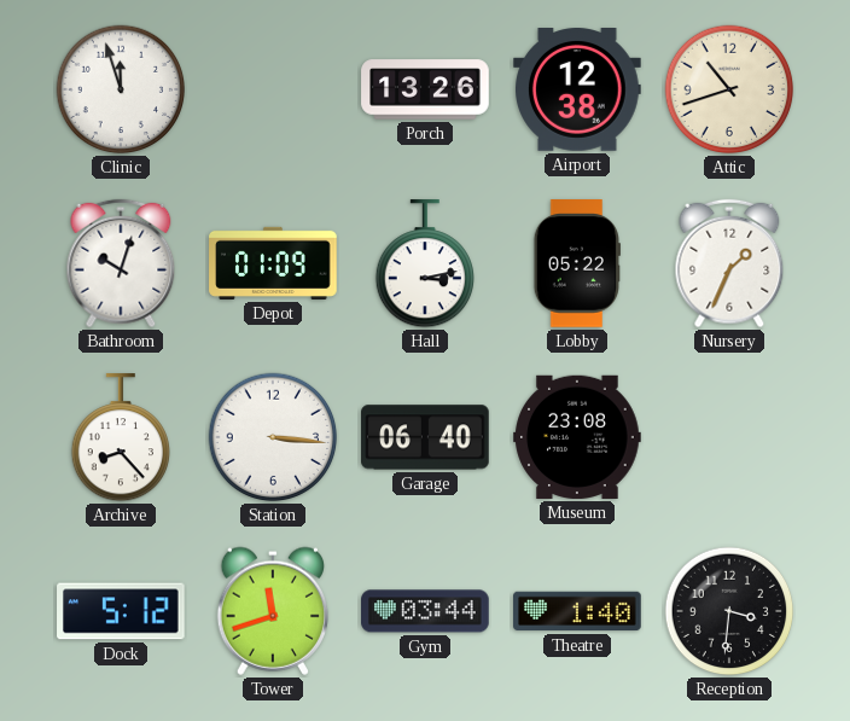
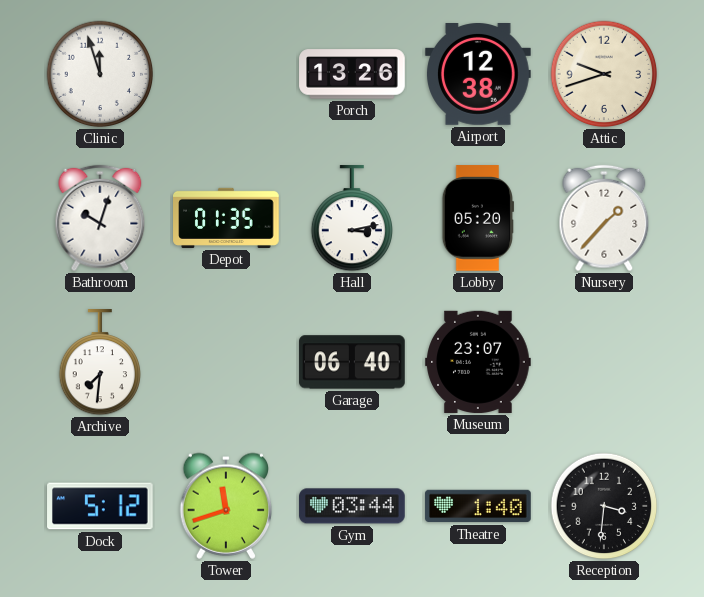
Attic: 10:42 -> 9:42 (604, 74)
Depot: 01:09 -> 01:35 (226, 218)
Lobby: 05:22 -> 05:20 (478, 218)
Nursery: 1:34 -> 1:37 (604, 218)
Archive: 8:23 -> 7:31 (99, 363)
Station: 3:16 -> none (273, 437)
Museum: 23:08 -> 23:07 (478, 362)
